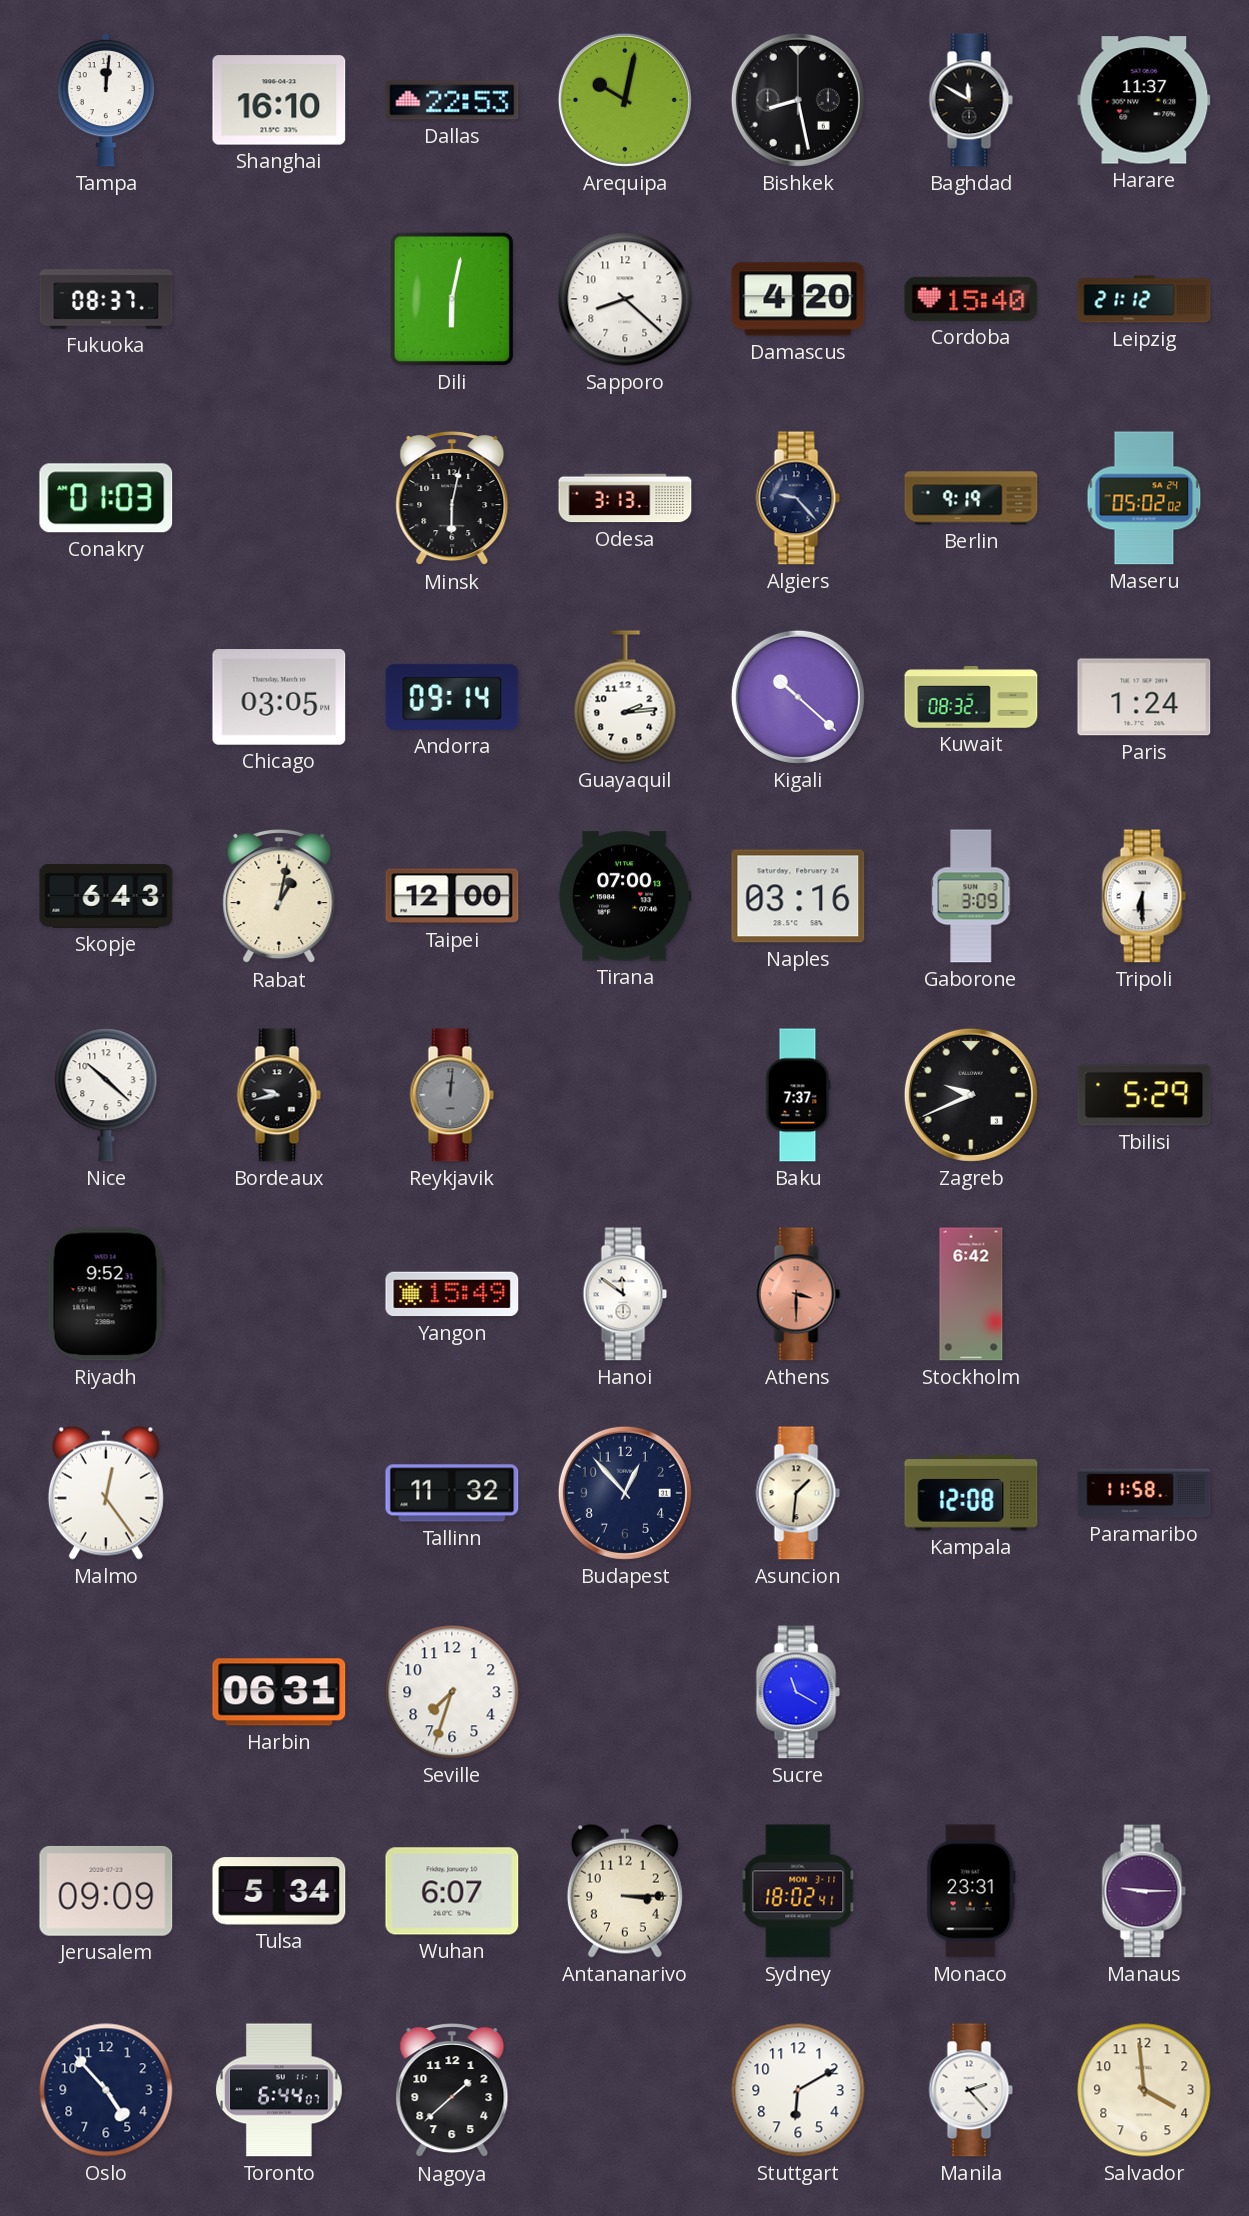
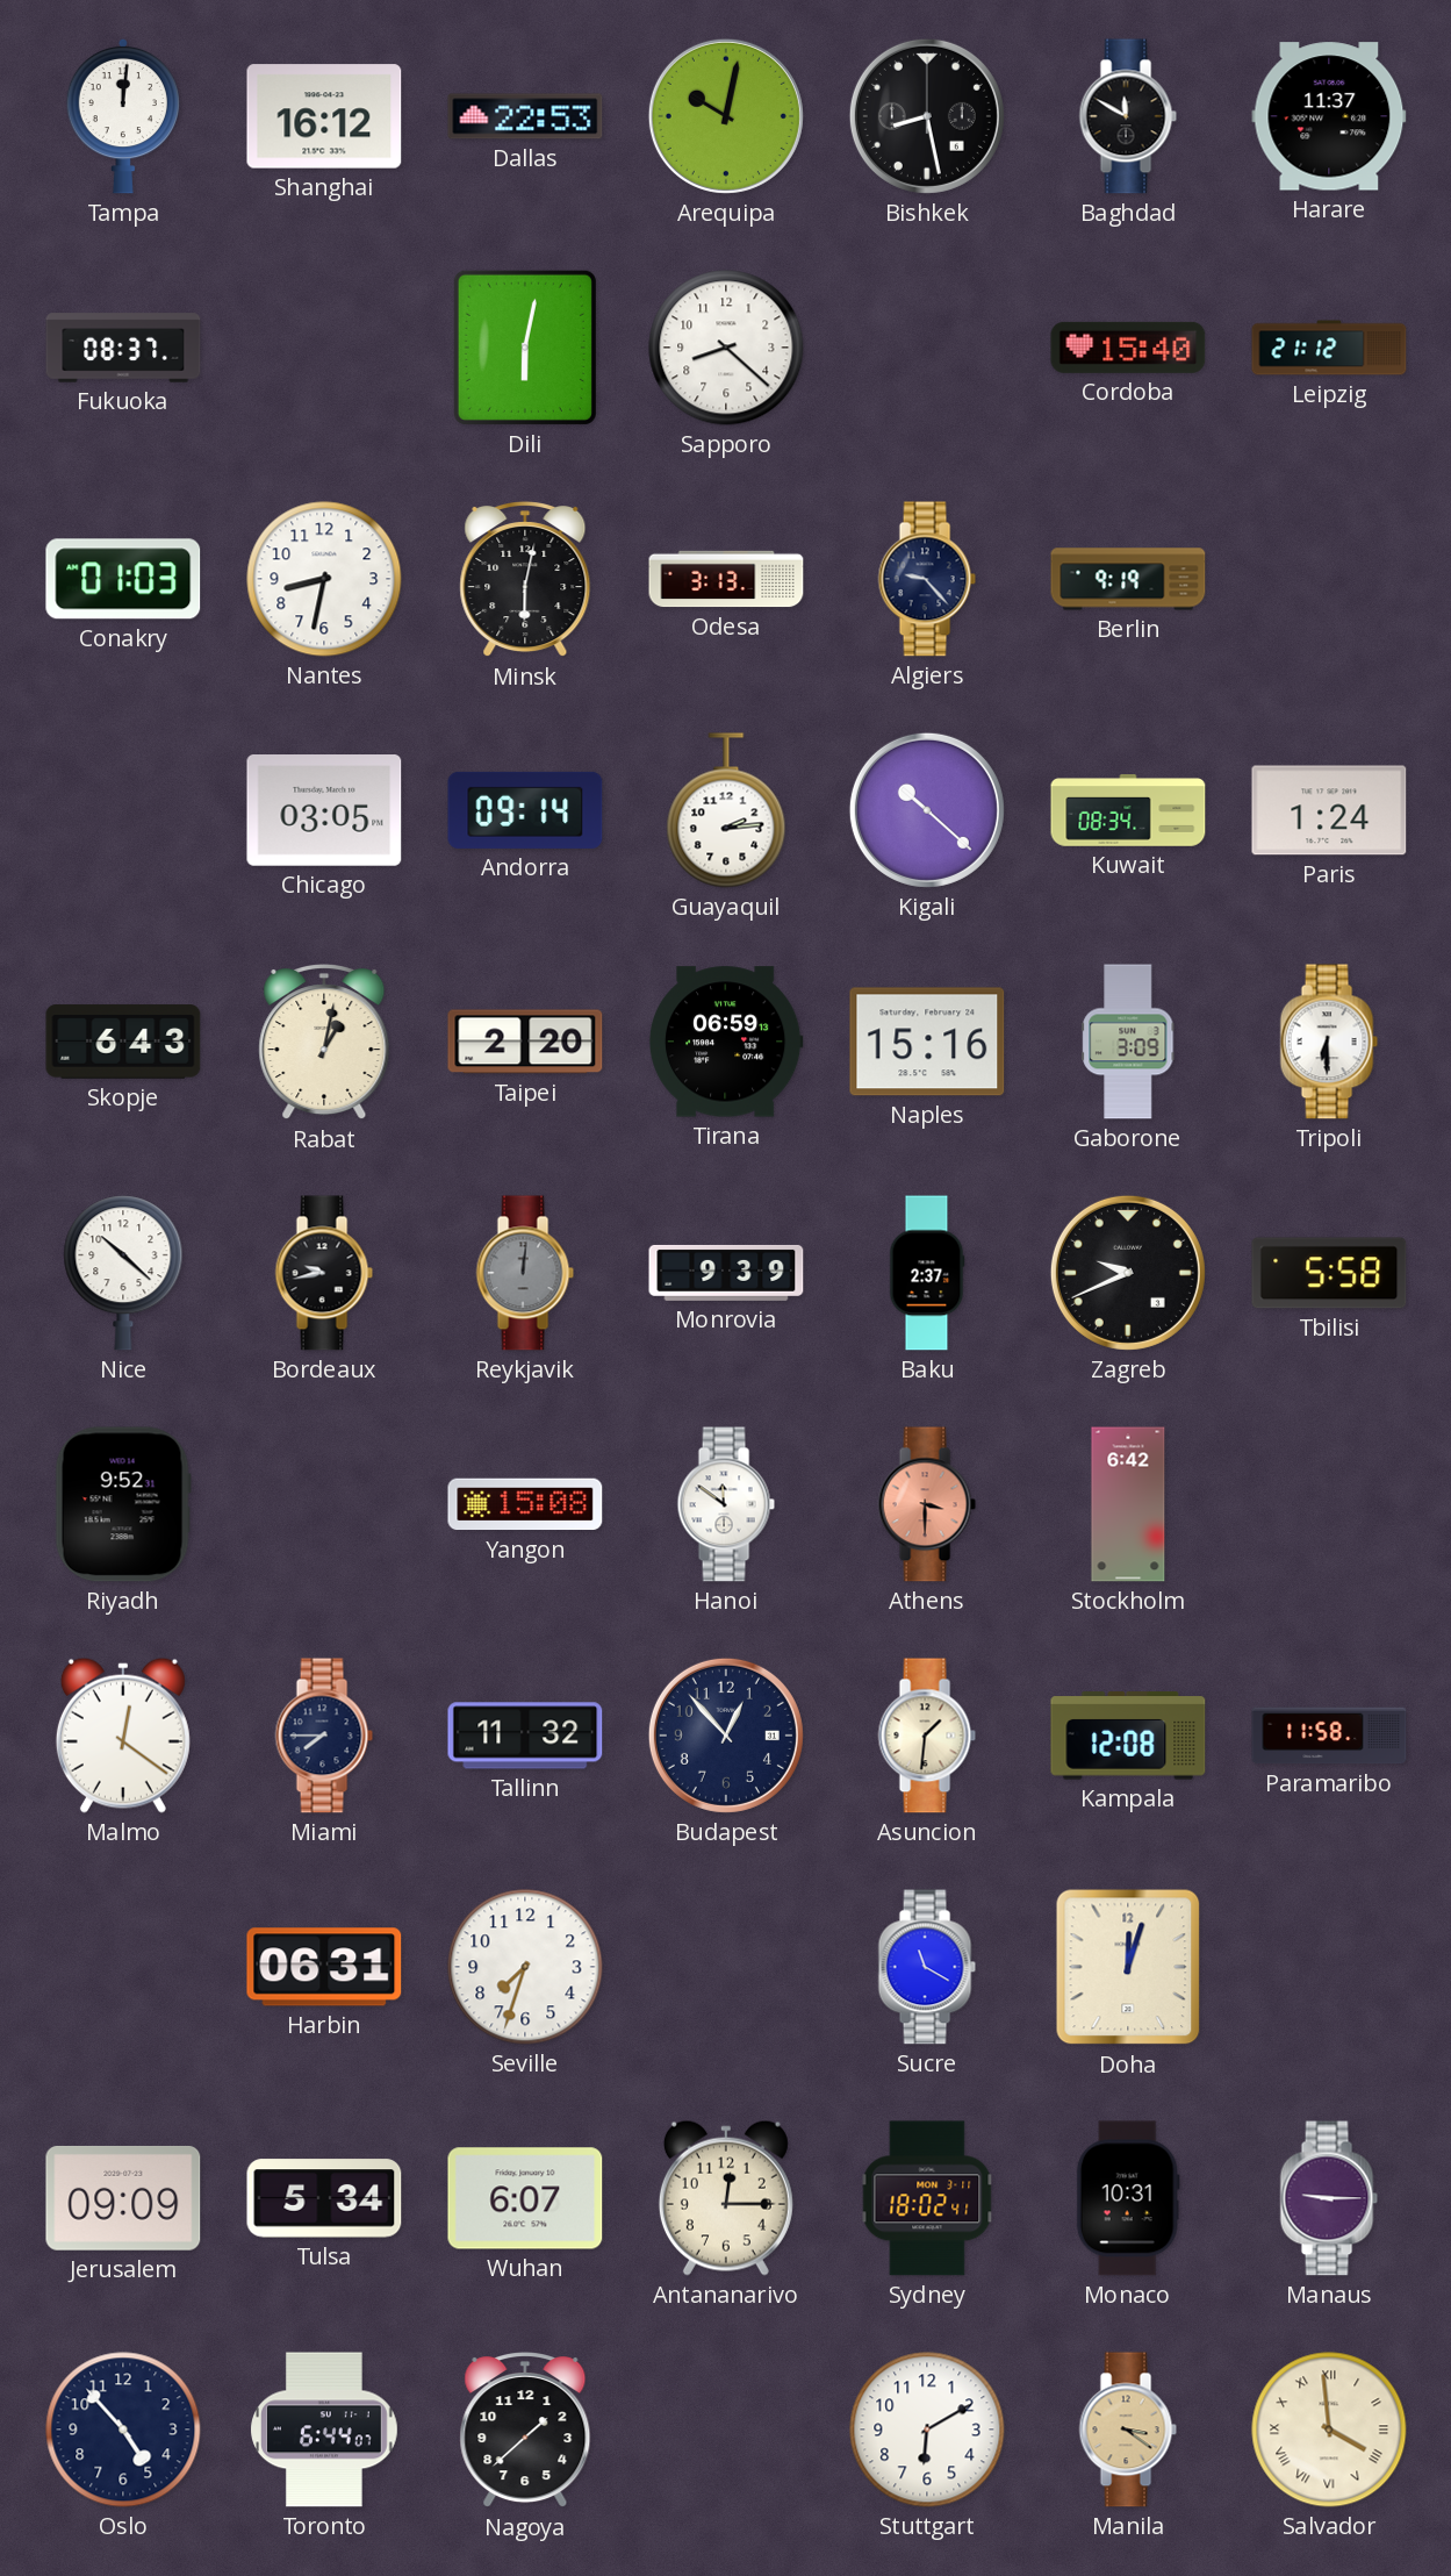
Shanghai: 16:10 -> 16:12 (324, 116)
Damascus: 4:20 -> none (798, 299)
Nantes: none -> 8:32 (324, 579)
Maseru: 05:02 -> none (1144, 498)
Kuwait: 08:32 -> 08:34 (1128, 810)
Taipei: 12:00 -> 2:20 (525, 1042)
Tirana: 07:00 -> 06:59 (726, 1042)
Naples: 03:16 -> 15:16 (927, 1042)
Monrovia: none -> 9:39 (726, 1273)
Baku: 7:37 -> 2:37 (927, 1273)
Tbilisi: 5:29 -> 5:58 (1329, 1273)
Yangon: 15:49 -> 15:08 (525, 1504)
Malmo: 12:24 -> 12:21 (123, 1736)
Miami: none -> 7:45 (324, 1736)
Doha: none -> 12:03 (1128, 1967)
Antananarivo: 3:15 -> 12:15 (726, 2198)
Monaco: 23:31 -> 10:31 (1128, 2198)
Manila: 2:23 -> 3:21 (1128, 2430)
Manila dial: white -> champagne (1128, 2430)
Salvador numerals: Arabic -> Roman (1329, 2430)
